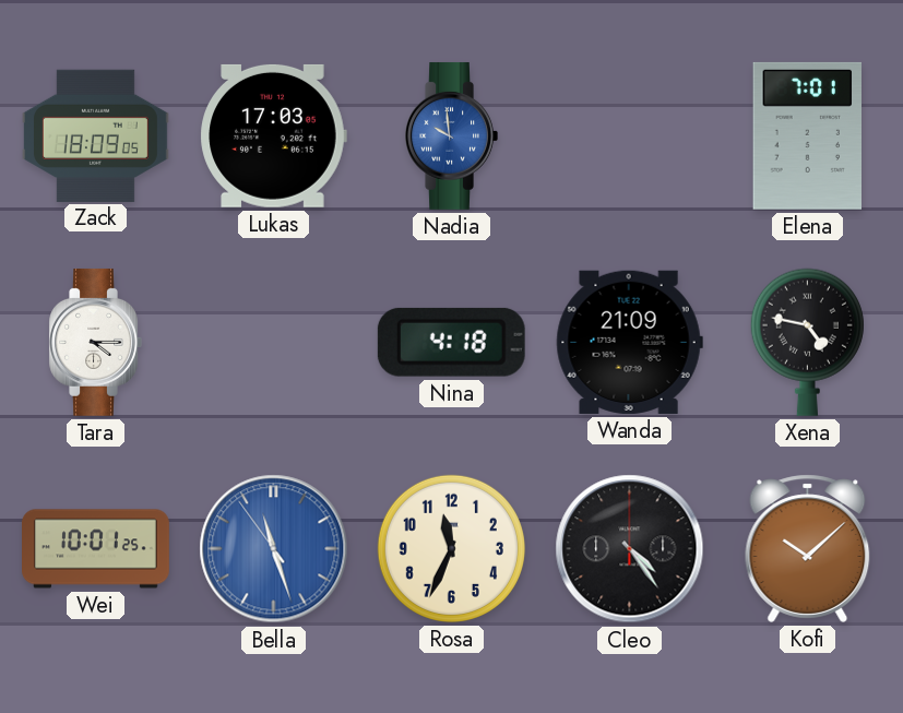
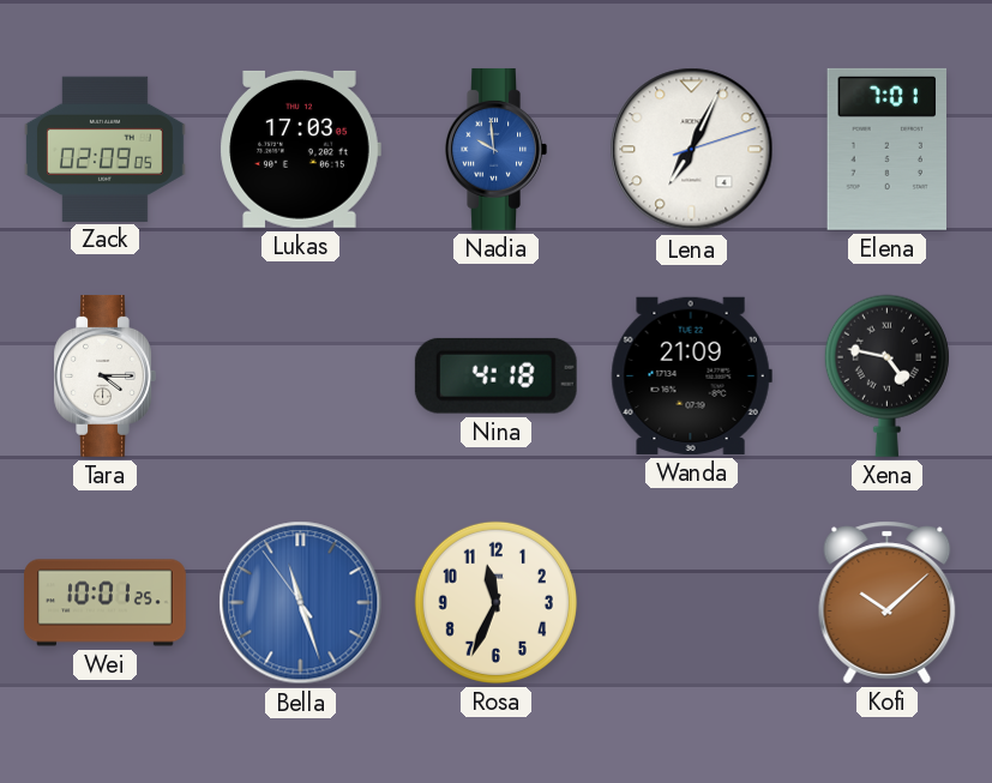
Zack: 18:09 -> 02:09 (104, 149)
Lena: none -> 7:04 (692, 150)
Cleo: 4:24 -> none (630, 549)
